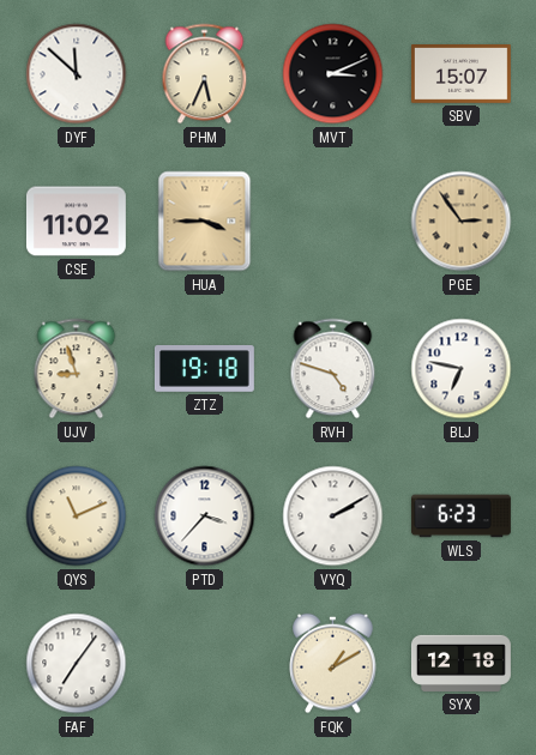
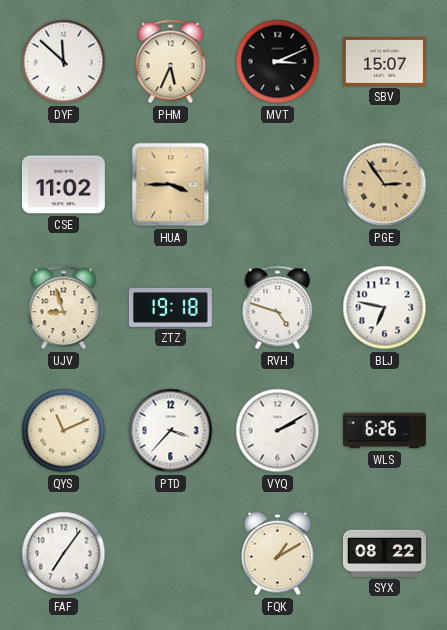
WLS: 6:23 -> 6:26 (384, 431)
SYX: 12:18 -> 08:22 (384, 553)
